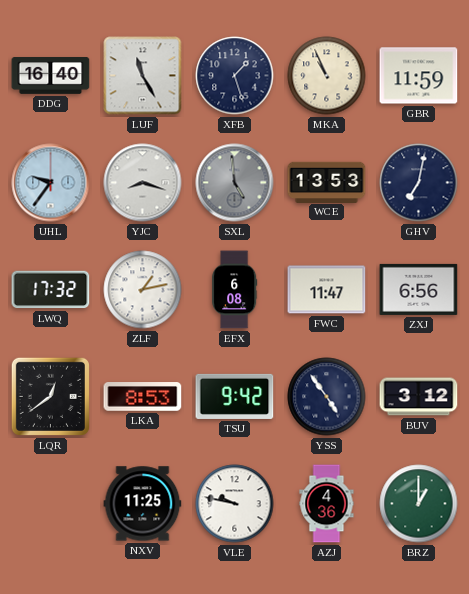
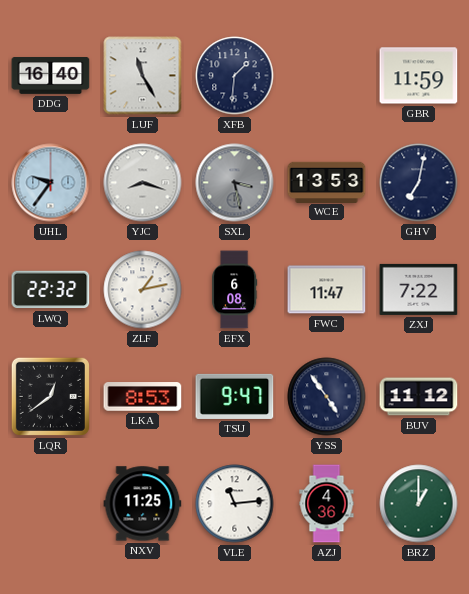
XFB: 1:27 -> 1:31 (235, 76)
MKA: 10:56 -> none (327, 76)
SXL: 4:59 -> 3:28 (235, 183)
LWQ: 17:32 -> 22:32 (51, 290)
ZXJ: 6:56 -> 7:22 (419, 289)
TSU: 9:42 -> 9:47 (235, 396)
BUV: 3:12 -> 11:12 (419, 397)
VLE: 9:47 -> 11:14 (235, 504)
